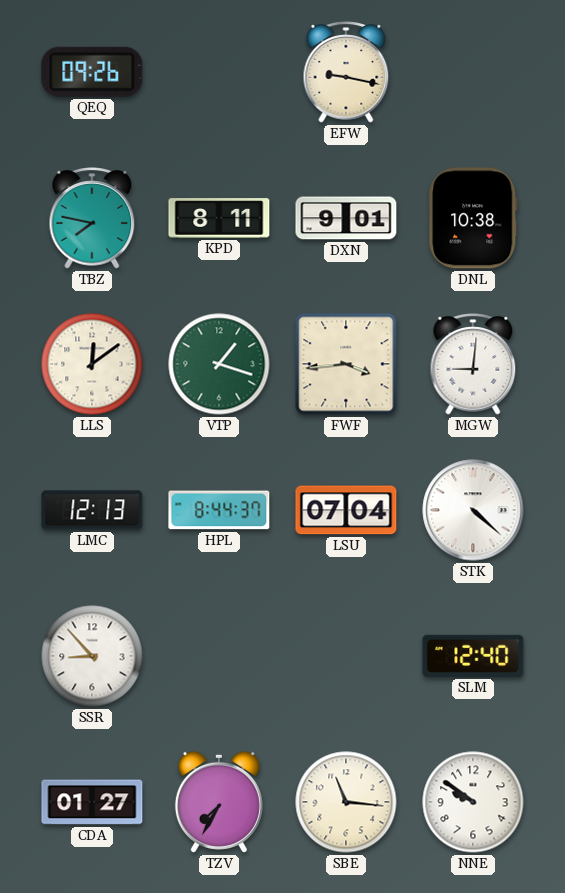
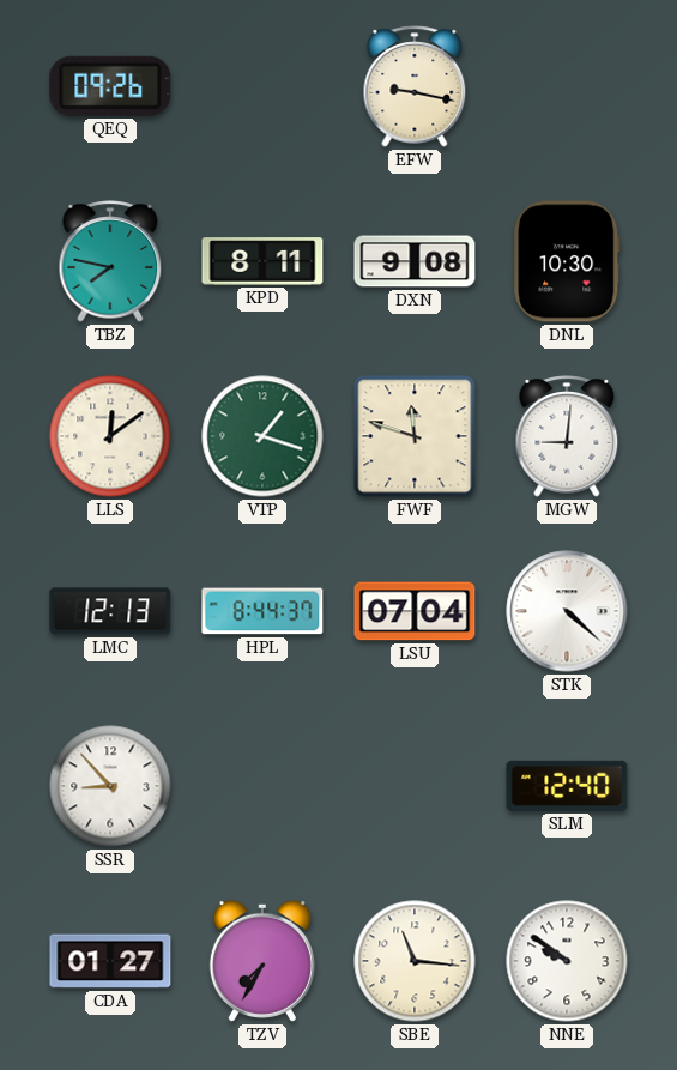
DXN: 9:01 -> 9:08 (415, 261)
DNL: 10:38 -> 10:30 (567, 261)
FWF: 3:44 -> 11:48 (415, 436)
